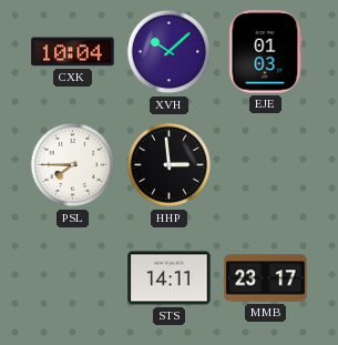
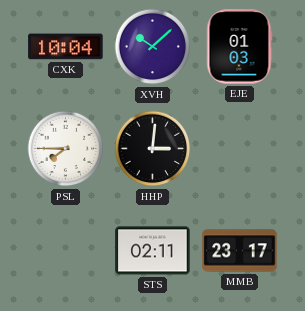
HHP: 2:59 -> 3:01 (153, 149)
STS: 14:11 -> 02:11 (153, 251)
